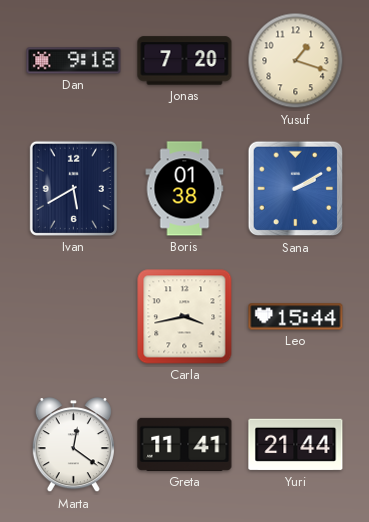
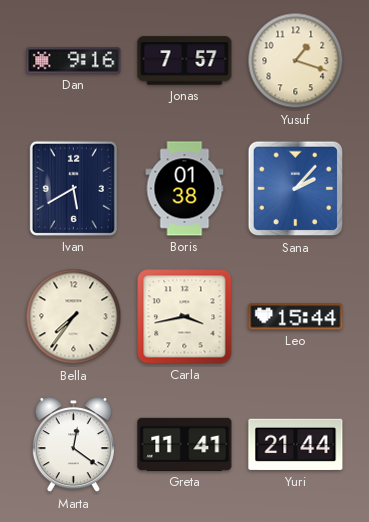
Dan: 9:18 -> 9:16 (74, 61)
Jonas: 7:20 -> 7:57 (185, 61)
Sana: 2:10 -> 2:07 (296, 189)
Bella: none -> 7:36 (74, 317)
